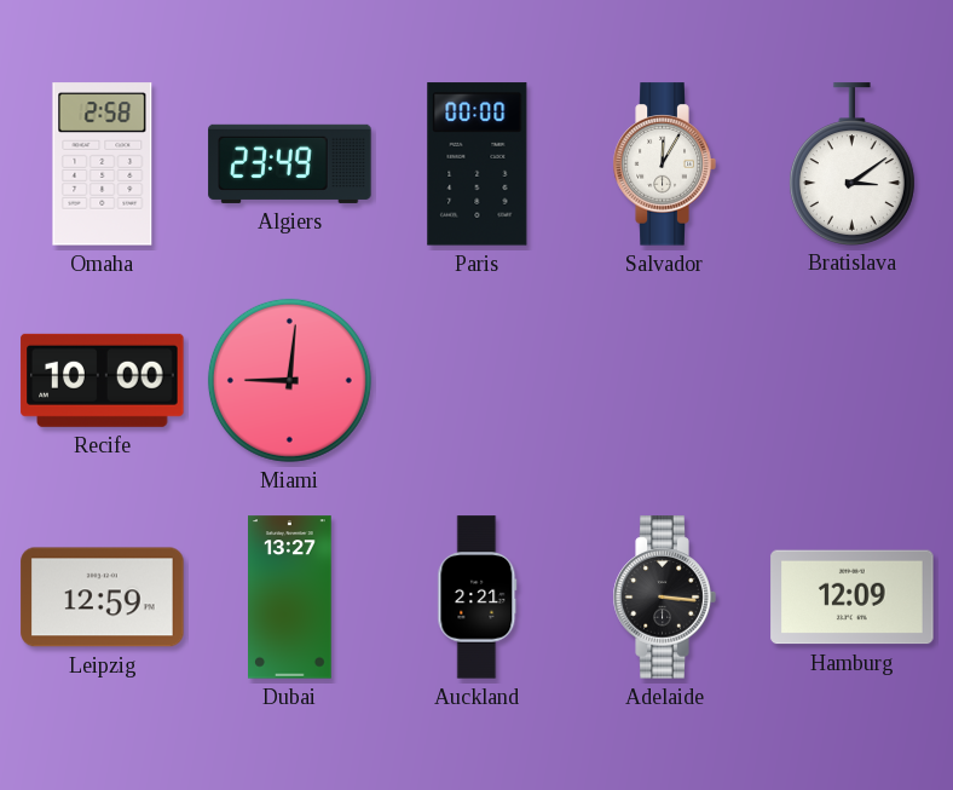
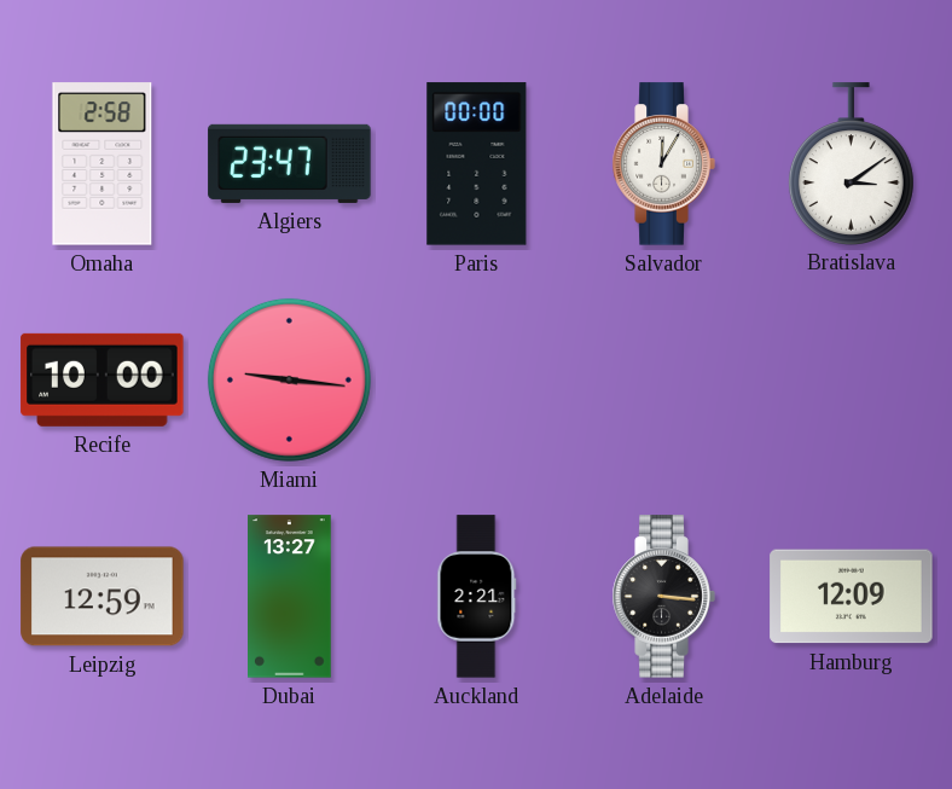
Algiers: 23:49 -> 23:47 (290, 163)
Miami: 9:01 -> 9:16 (289, 379)
